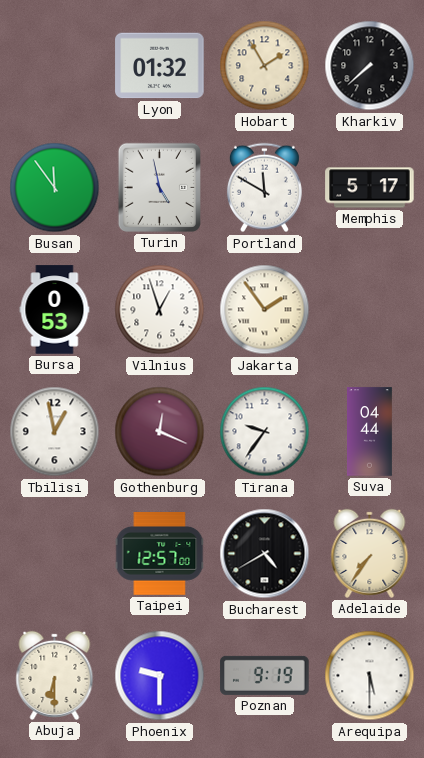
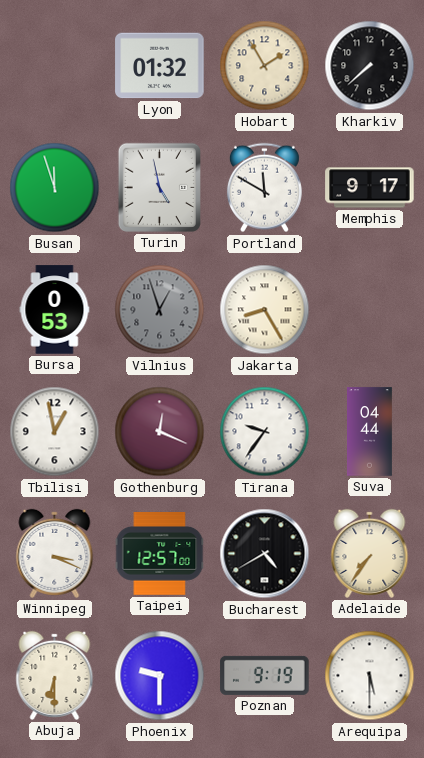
Busan: 11:54 -> 11:57 (55, 188)
Memphis: 5:17 -> 9:17 (370, 188)
Vilnius dial: white -> grey (160, 310)
Jakarta: 1:54 -> 8:25 (265, 310)
Winnipeg: none -> 3:19 (55, 553)
